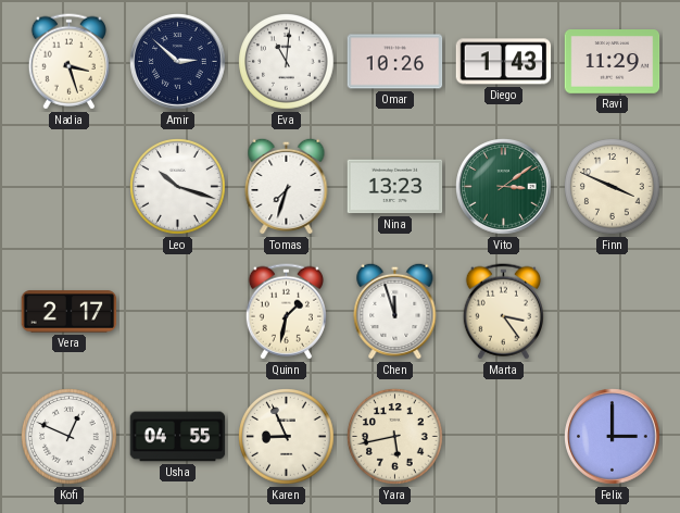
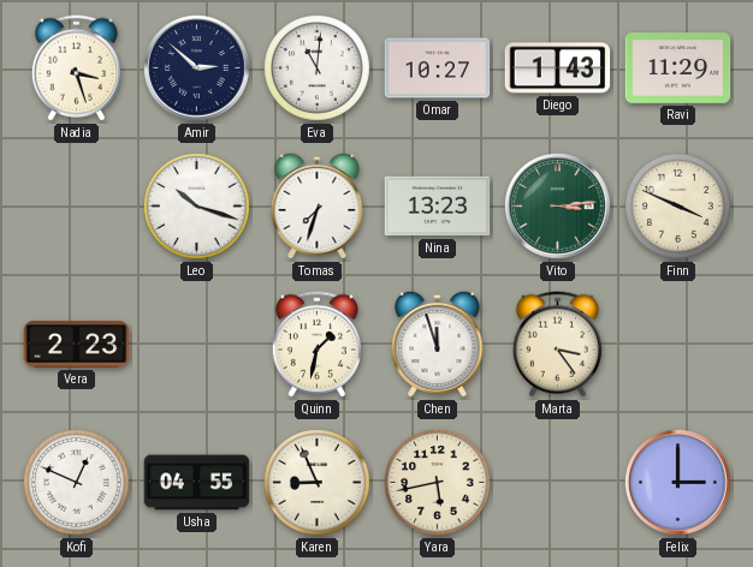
Omar: 10:26 -> 10:27 (438, 68)
Vito: 3:09 -> 3:14 (558, 207)
Vera: 2:17 -> 2:23 (77, 345)
